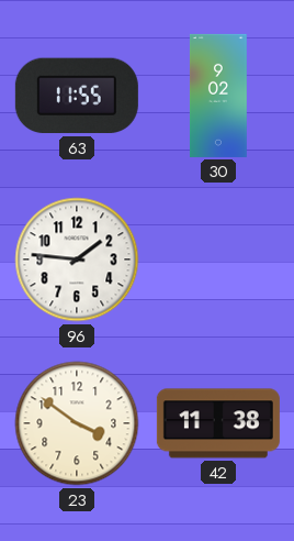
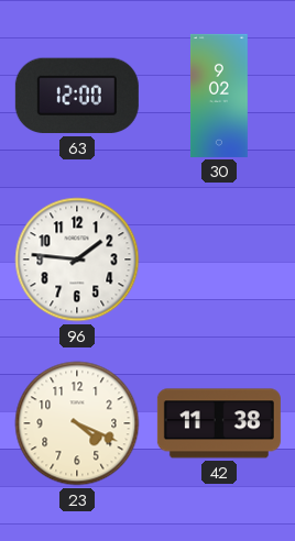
63: 11:55 -> 12:00 (77, 96)
23: 3:51 -> 4:19 (77, 423)
